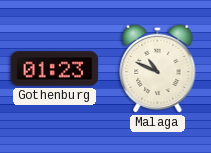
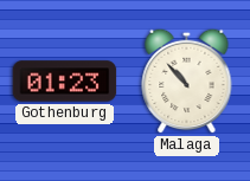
Malaga: 10:49 -> 10:53 (187, 80)
